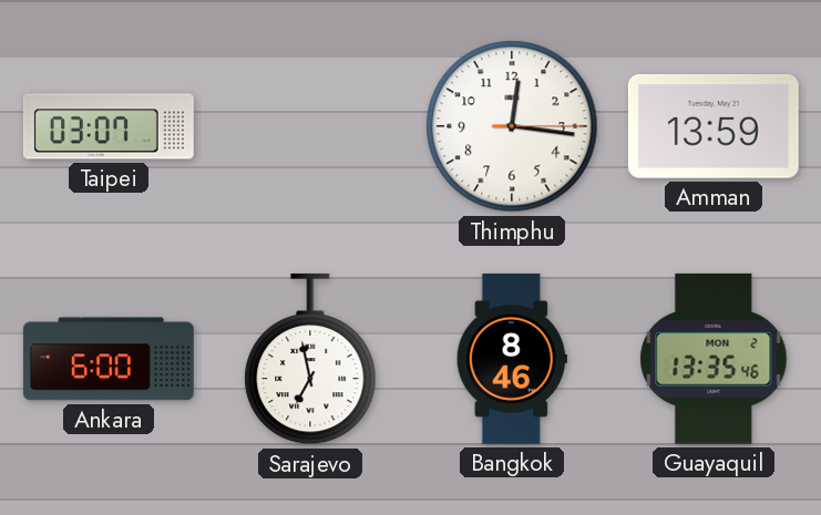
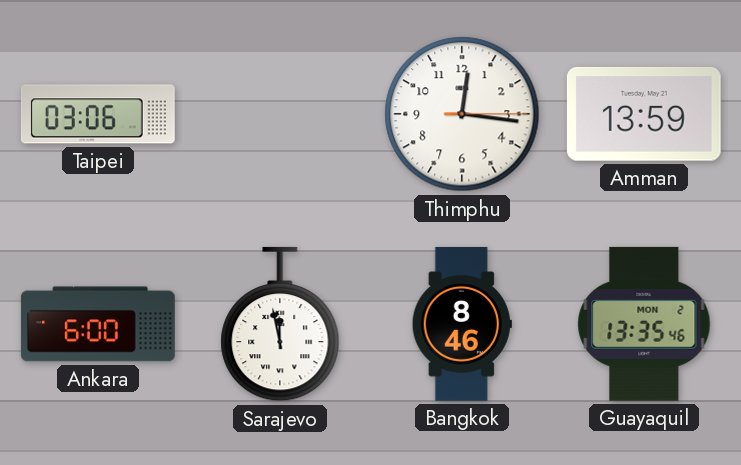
Taipei: 03:07 -> 03:06 (98, 114)
Sarajevo: 6:58 -> 11:58 (280, 324)
